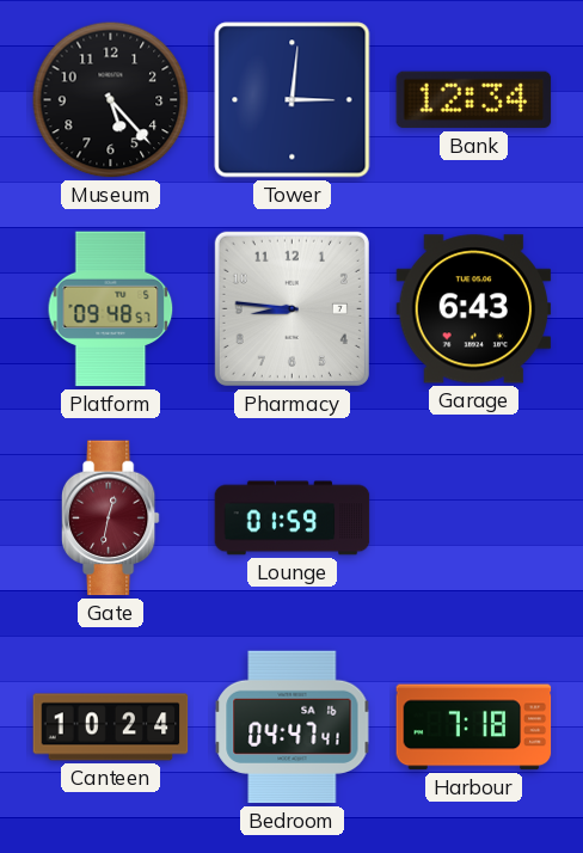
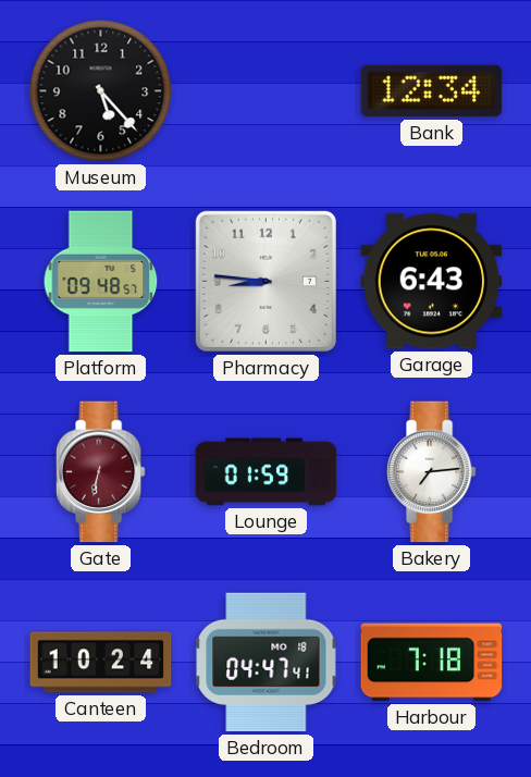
Tower: 3:01 -> none (293, 100)
Gate: 12:32 -> 6:32 (100, 472)
Bakery: none -> 7:14 (431, 472)
Bedroom date: SA 16 -> MO 18 (267, 663)
